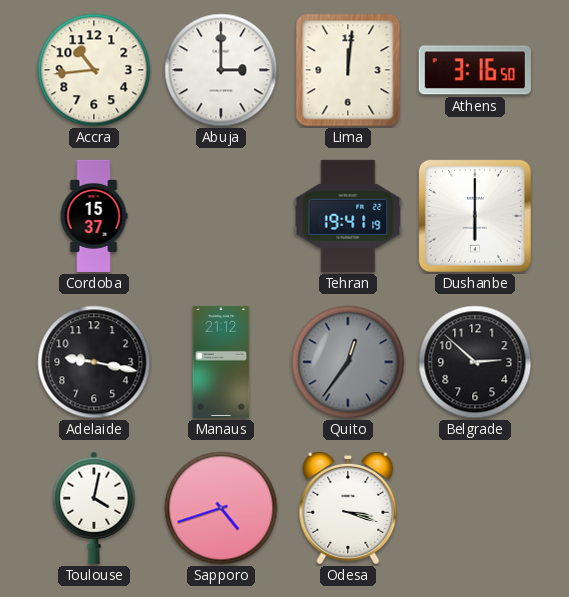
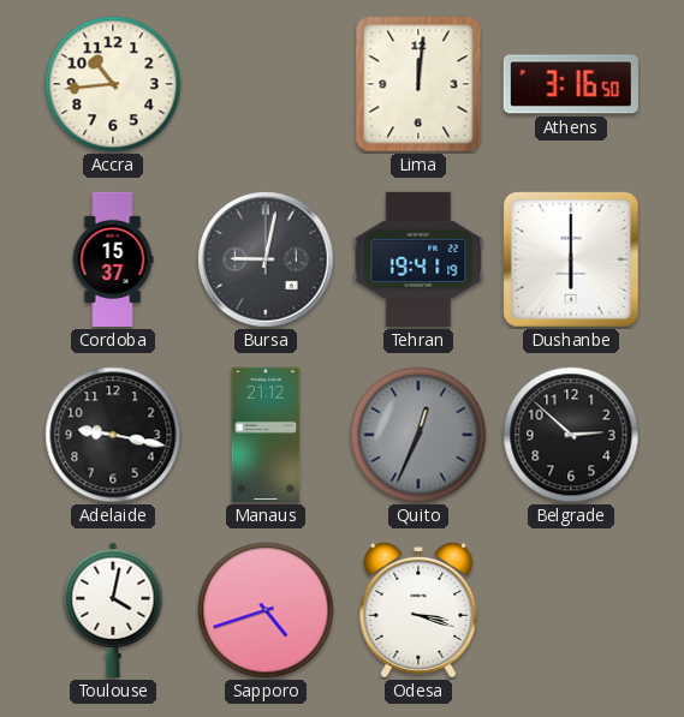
Abuja: 3:00 -> none (221, 70)
Bursa: none -> 9:02 (266, 259)
Quito: 12:36 -> 12:34 (418, 435)
